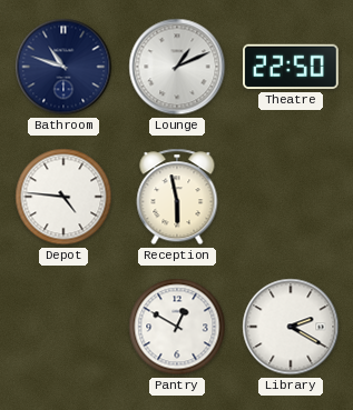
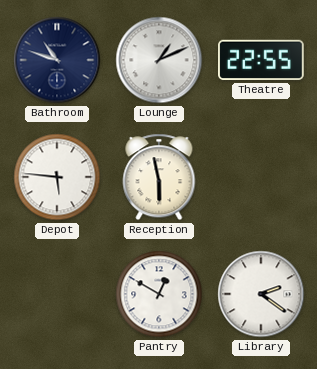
Theatre: 22:50 -> 22:55 (262, 60)
Depot: 4:46 -> 5:46 (57, 177)
Library: 2:20 -> 2:21 (261, 294)
